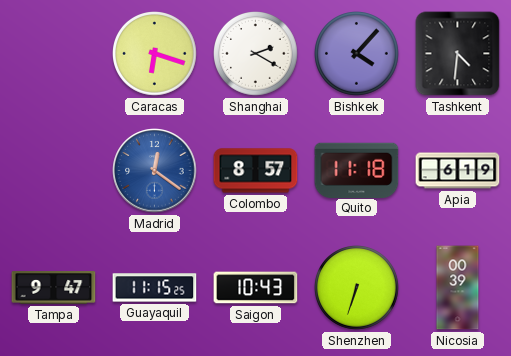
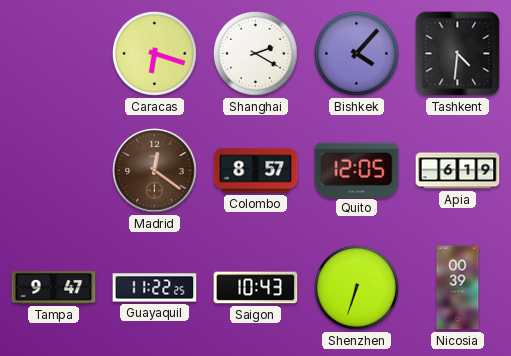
Madrid dial: blue -> brown (155, 171)
Quito: 11:18 -> 12:05 (357, 170)
Guayaquil: 11:15 -> 11:22 (155, 288)
